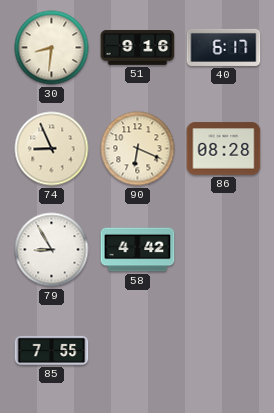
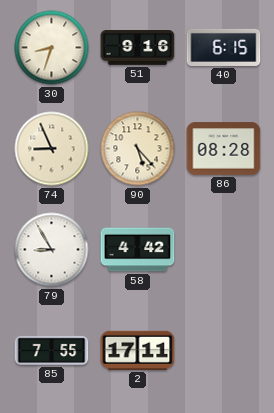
30: 8:31 -> 8:33 (52, 48)
40: 6:17 -> 6:15 (224, 47)
90: 6:19 -> 5:23 (138, 149)
2: none -> 17:11 (138, 350)
